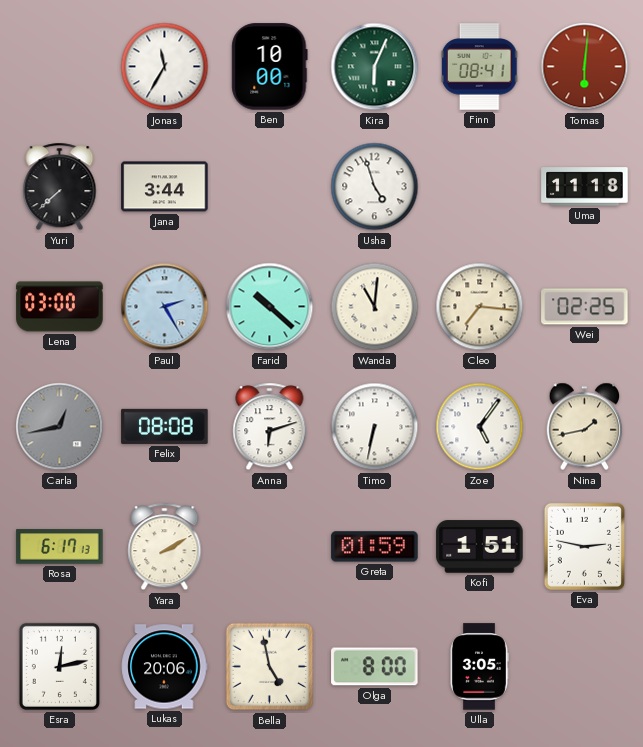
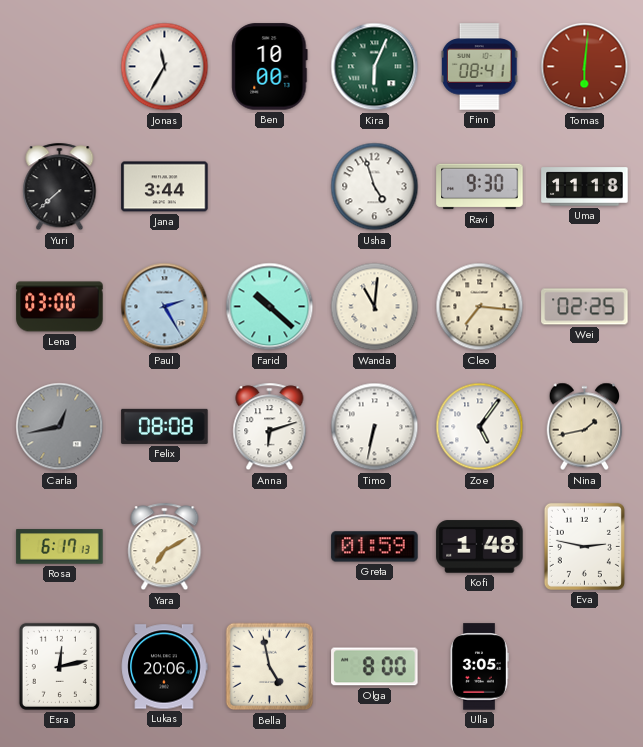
Ravi: none -> 9:30 (480, 187)
Yara: 2:10 -> 7:10 (165, 547)
Kofi: 1:51 -> 1:48 (480, 547)
